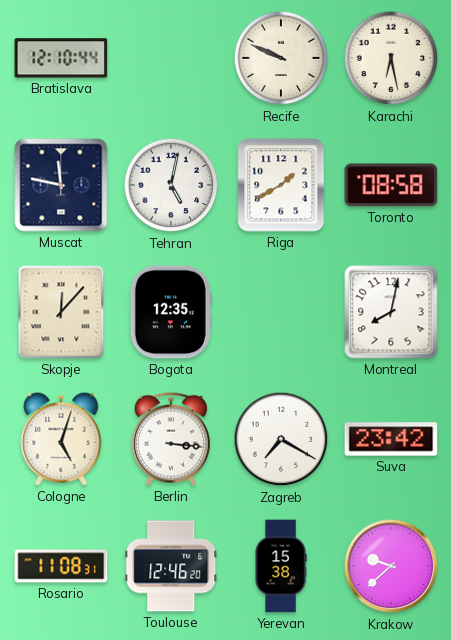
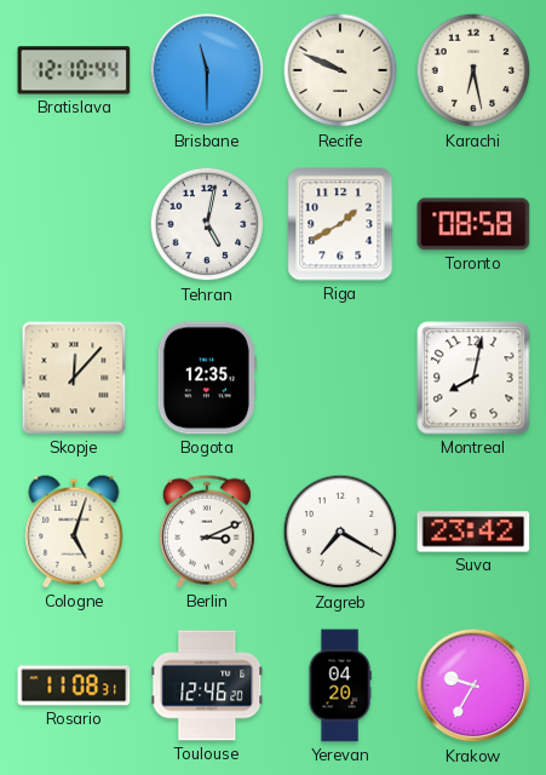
Brisbane: none -> 11:30 (207, 70)
Muscat: 11:47 -> none (61, 185)
Berlin: 3:16 -> 3:11 (207, 532)
Yerevan: 15:38 -> 04:20 (340, 685)
Krakow: 9:38 -> 9:35 (473, 685)
